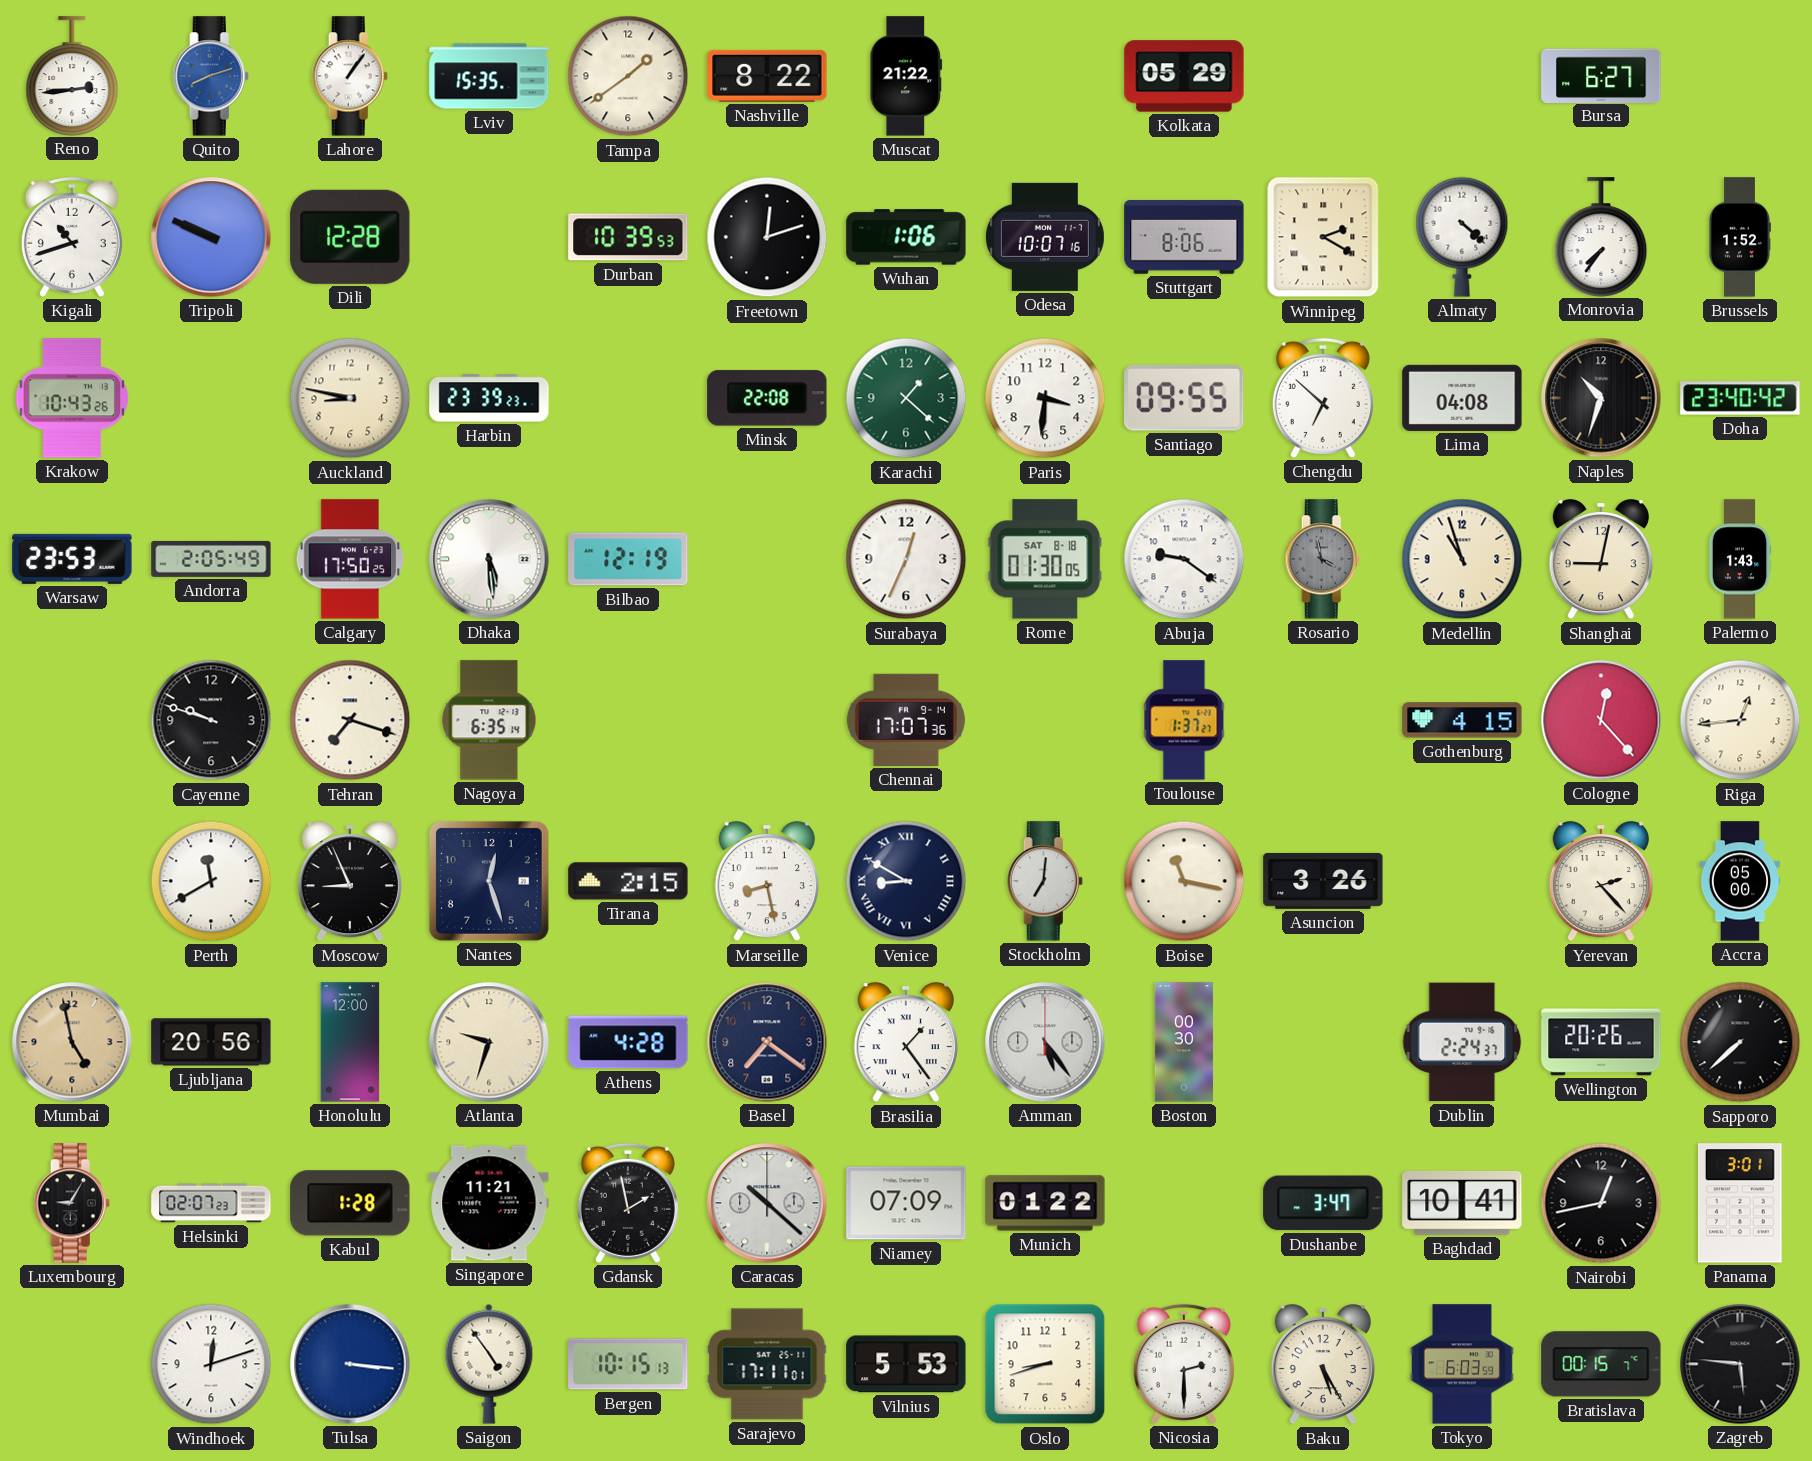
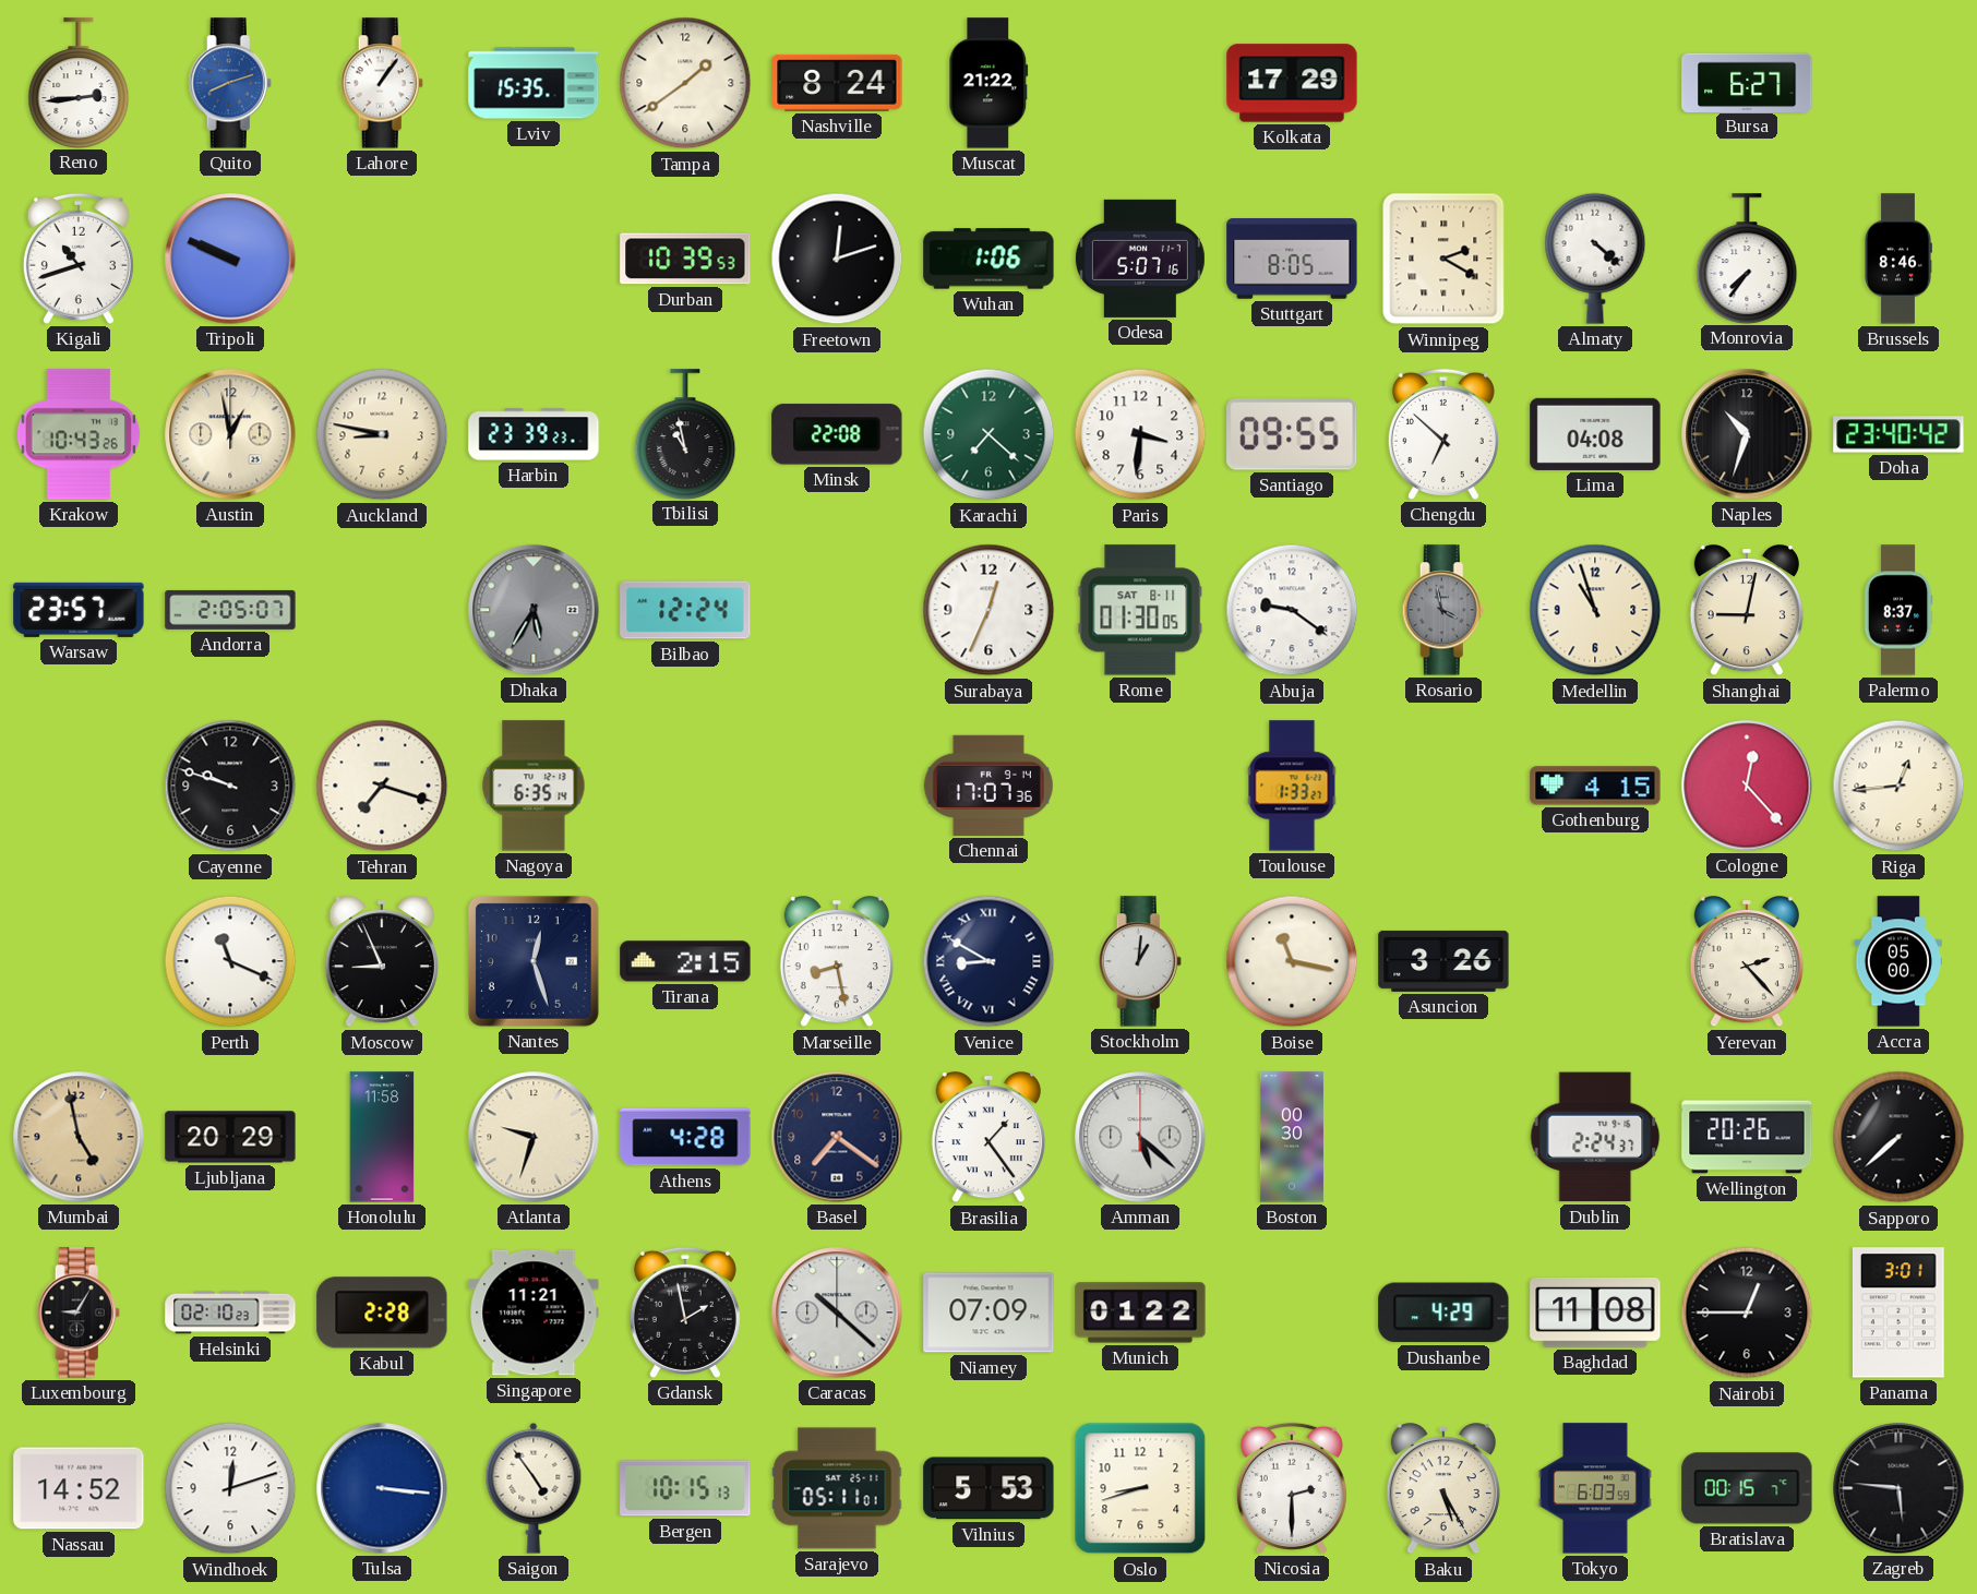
Nashville: 8:22 -> 8:24 (837, 83)
Kolkata: 05:29 -> 17:29 (1292, 83)
Dili: 12:28 -> none (350, 237)
Odesa: 10:07 -> 5:07 (1140, 259)
Stuttgart: 8:06 -> 8:05 (1292, 260)
Brussels: 1:52 -> 8:46 (1898, 259)
Austin: none -> 12:58 (230, 434)
Tbilisi: none -> 10:58 (685, 434)
Karachi: 1:22 -> 7:22 (989, 434)
Warsaw: 23:53 -> 23:57 (79, 610)
Andorra: 2:05:49 -> 2:05:07 (230, 610)
Calgary: 17:50 -> none (350, 559)
Dhaka: 5:29 -> 5:35 (534, 610)
Dhaka dial: white -> grey (534, 610)
Bilbao: 12:19 -> 12:24 (685, 610)
Rome date: SAT 8-18 -> SAT 8-11 (1140, 610)
Palermo: 1:43 -> 8:37 (1898, 610)
Toulouse: 1:37 -> 1:33 (1292, 786)
Perth: 11:40 -> 11:19 (230, 961)
Stockholm: 7:01 -> 1:01 (1140, 961)
Ljubljana: 20:56 -> 20:29 (230, 1137)
Honolulu: 12:00 -> 11:58 (382, 1137)
Amman: 5:24 -> 5:22 (1140, 1137)
Helsinki: 02:07 -> 02:10 (230, 1313)
Kabul: 1:28 -> 2:28 (382, 1313)
Dushanbe: 3:47 -> 4:29 (1443, 1313)
Baghdad: 10:41 -> 11:08 (1595, 1313)
Nairobi: 12:43 -> 12:45 (1747, 1313)
Nassau: none -> 14:52 (79, 1488)
Sarajevo: 17:11 -> 05:11 (837, 1488)
